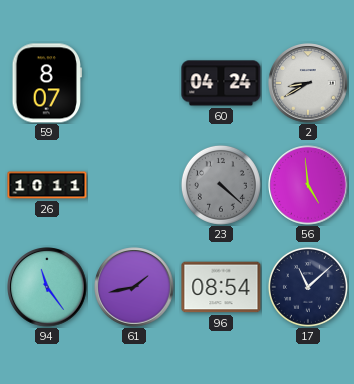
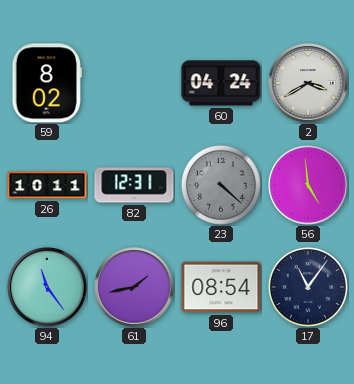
59: 8:07 -> 8:02 (46, 83)
2: 8:40 -> 3:40 (308, 83)
82: none -> 12:31 (134, 185)
17: 11:08 -> 11:06 (308, 287)
